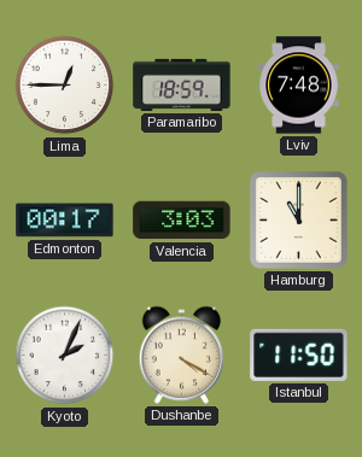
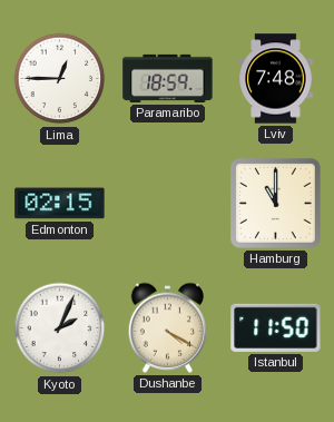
Edmonton: 00:17 -> 02:15 (60, 204)
Valencia: 3:03 -> none (182, 221)
